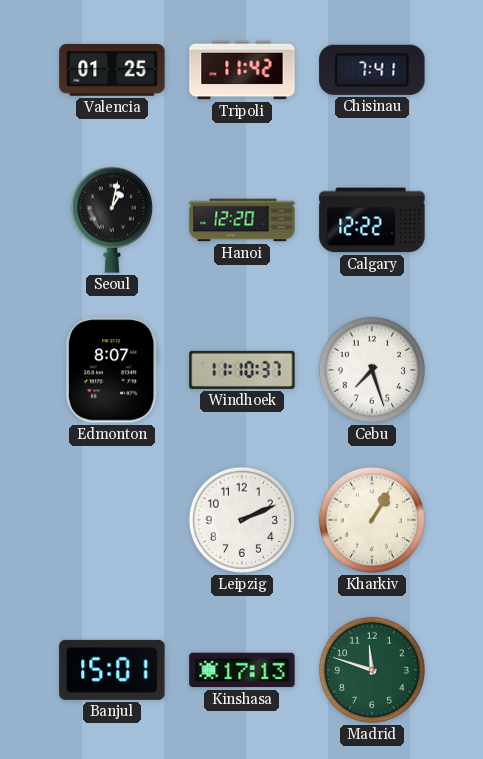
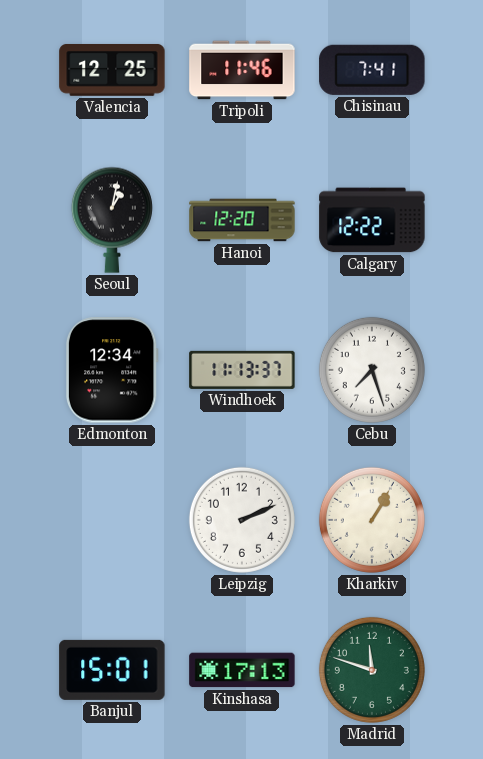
Valencia: 01:25 -> 12:25 (112, 70)
Tripoli: 11:42 -> 11:46 (242, 70)
Edmonton: 8:07 -> 12:34 (112, 370)
Windhoek: 11:10 -> 11:13 (242, 370)
